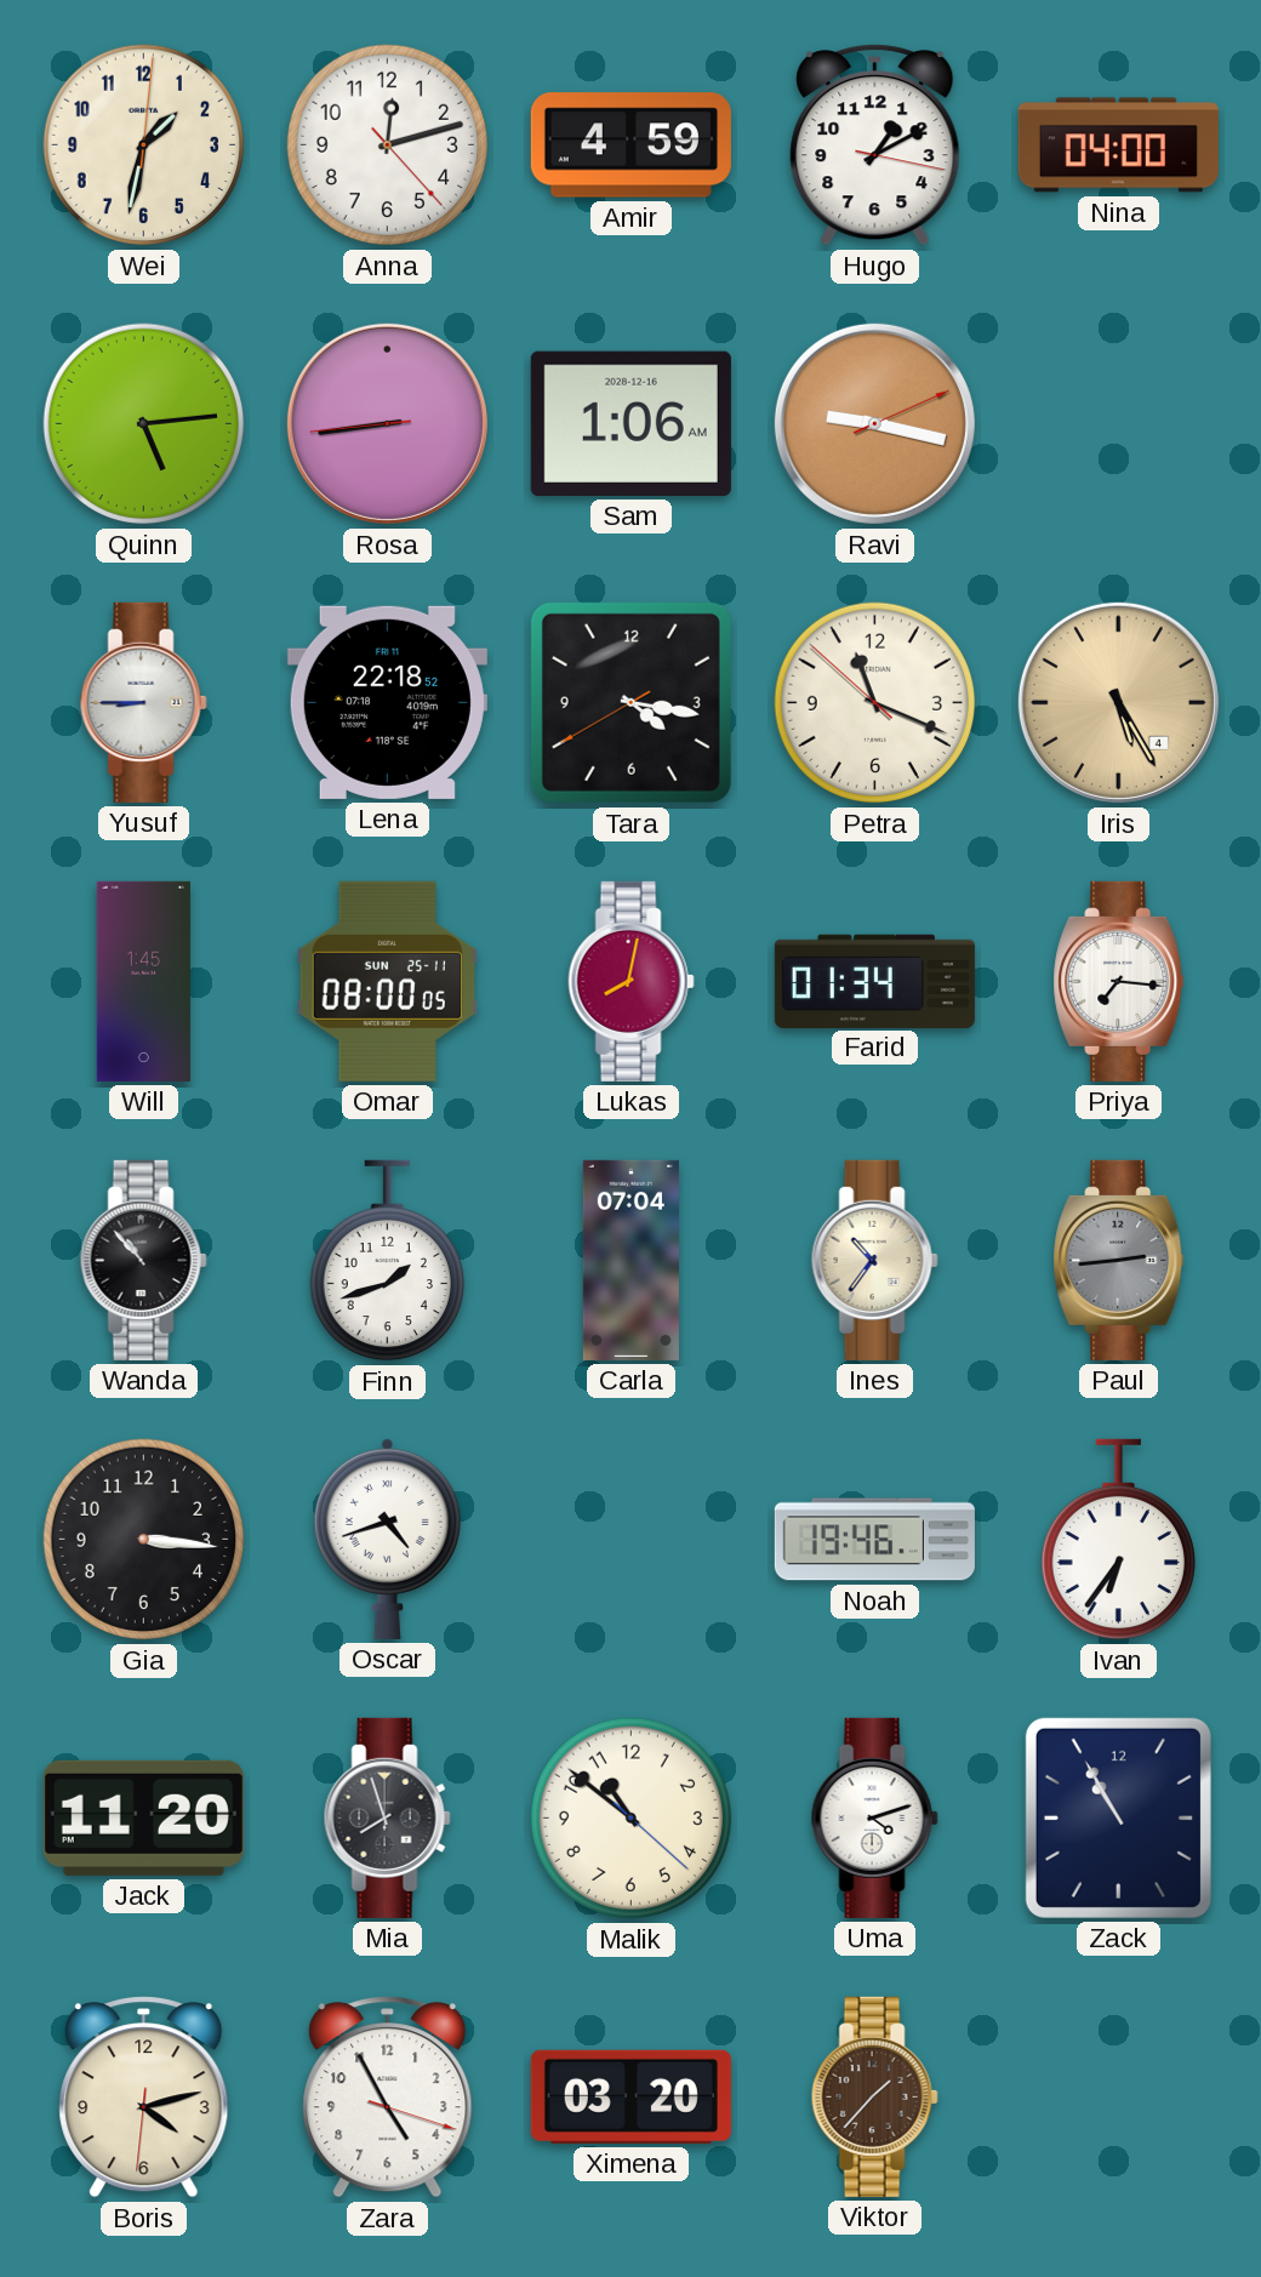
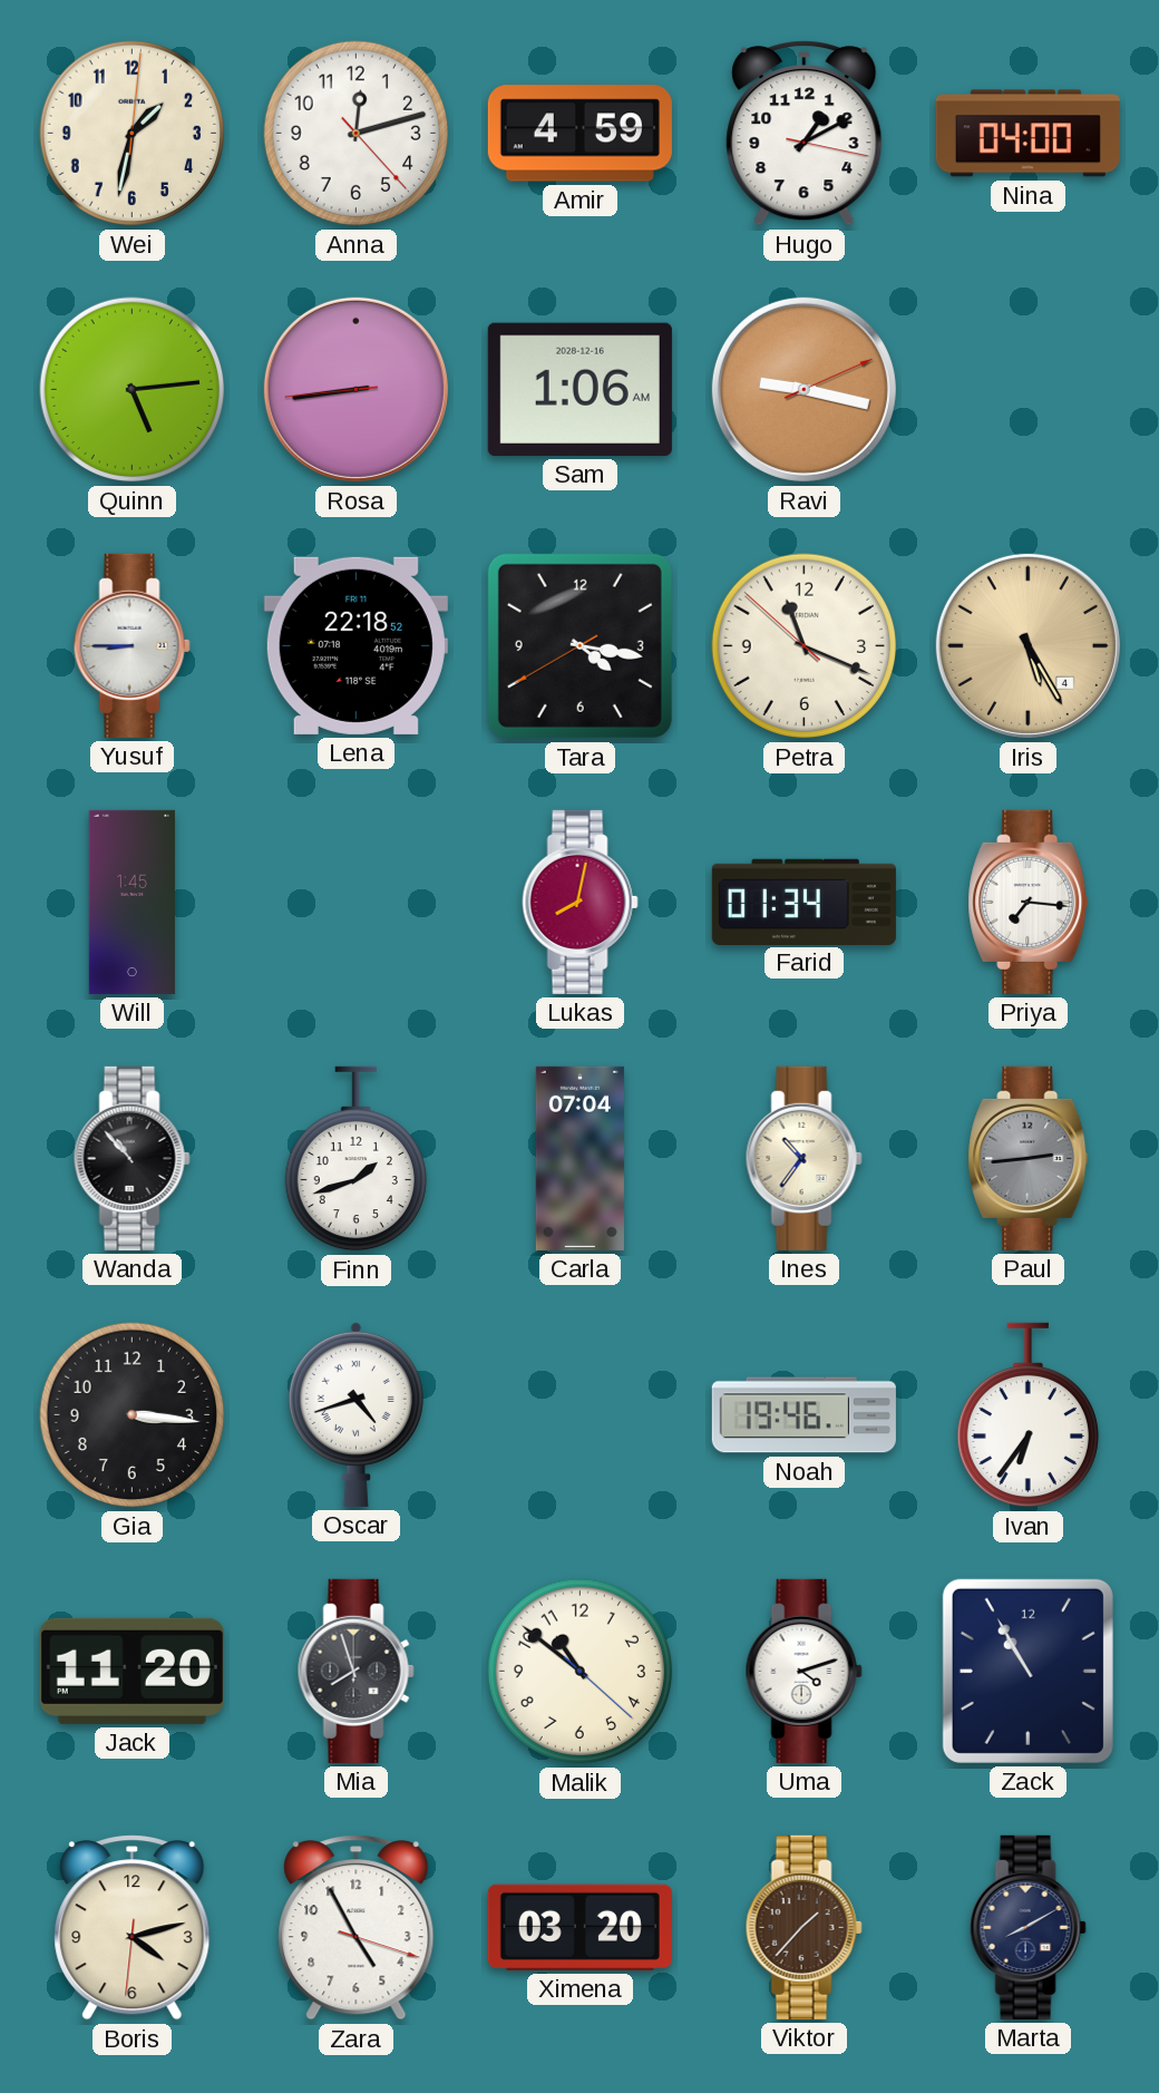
Omar: 08:00 -> none (387, 981)
Marta: none -> 8:10 (1027, 1927)
